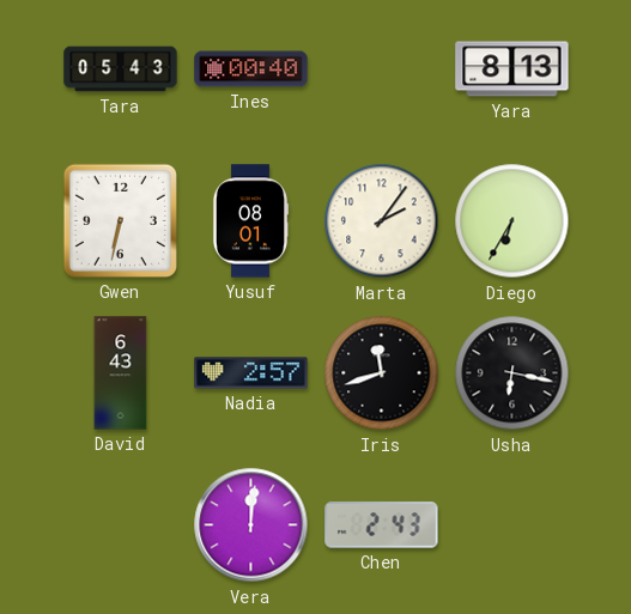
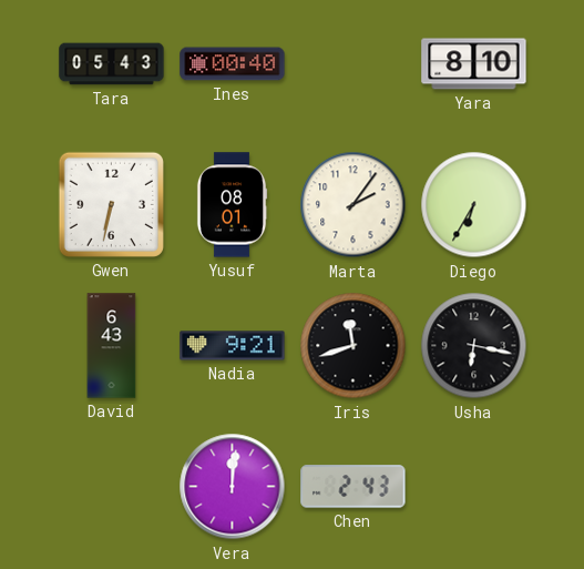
Yara: 8:13 -> 8:10 (474, 64)
Nadia: 2:57 -> 9:21 (233, 346)
